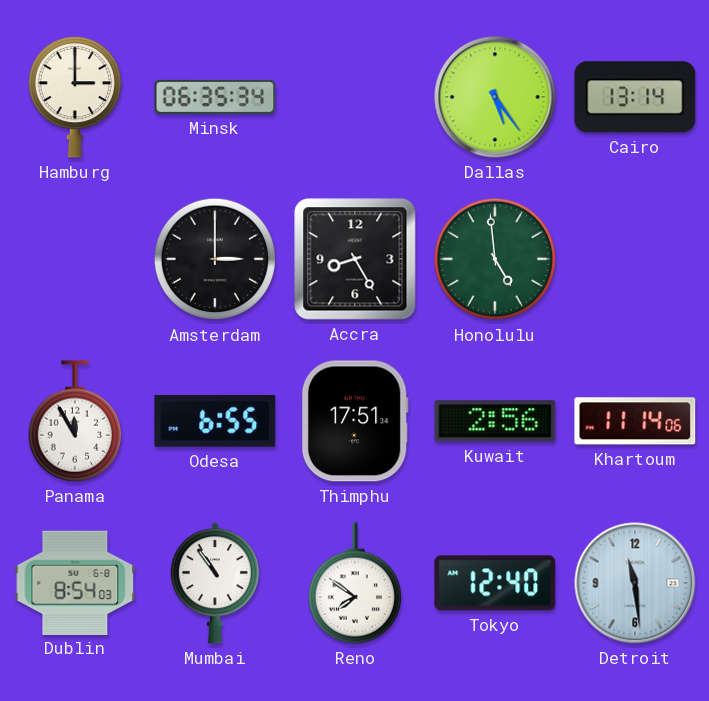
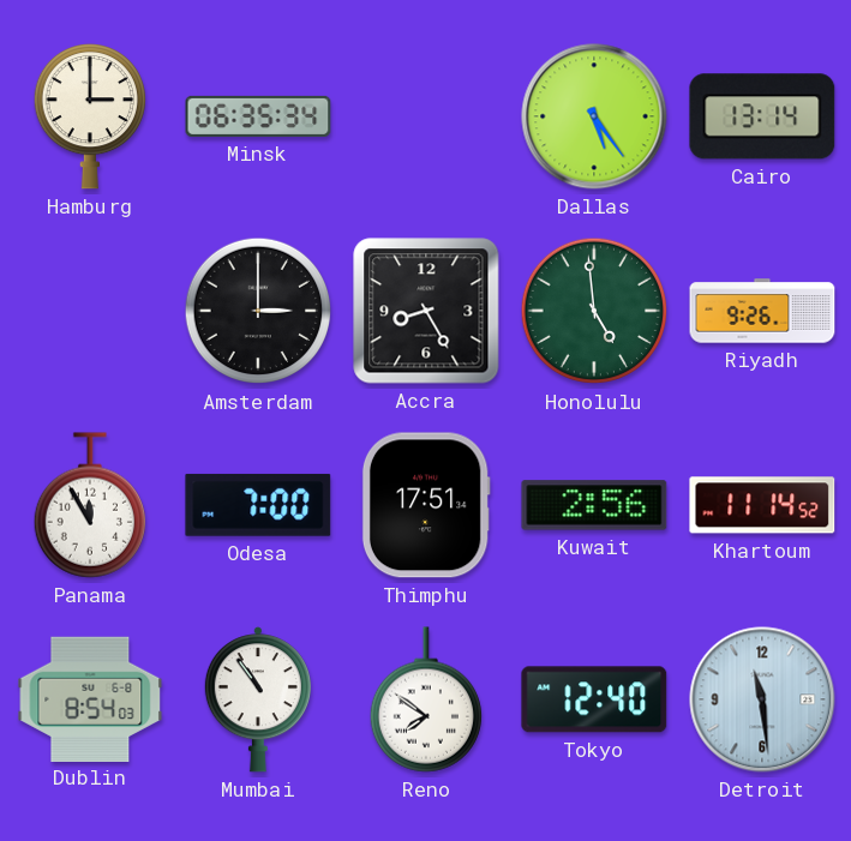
Riyadh: none -> 9:26 (762, 311)
Odesa: 6:55 -> 7:00 (258, 505)
Khartoum: 11:14:06 -> 11:14:52 (762, 505)
